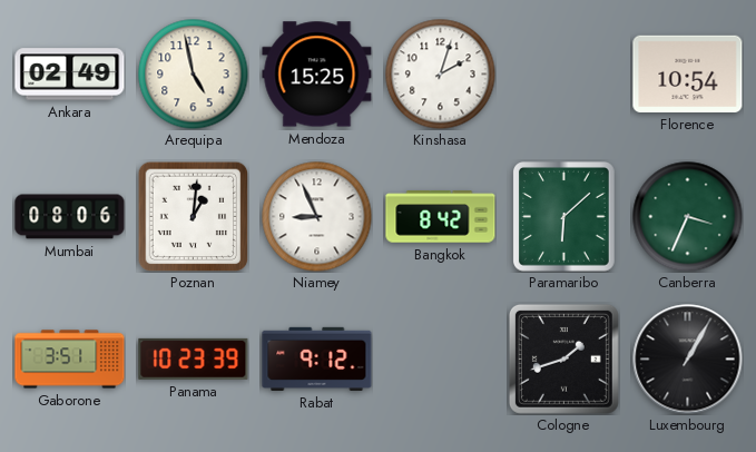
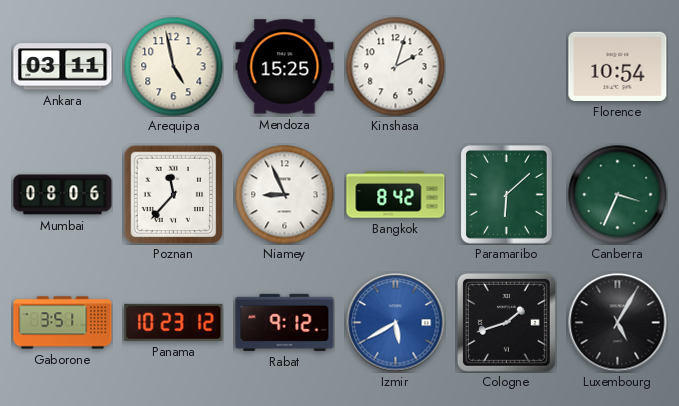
Ankara: 02:49 -> 03:11 (63, 67)
Poznan: 1:01 -> 11:37 (173, 194)
Panama: 10:23:39 -> 10:23:12 (174, 322)
Izmir: none -> 5:40 (396, 323)
Luxembourg: 1:05 -> 5:05 (618, 323)
